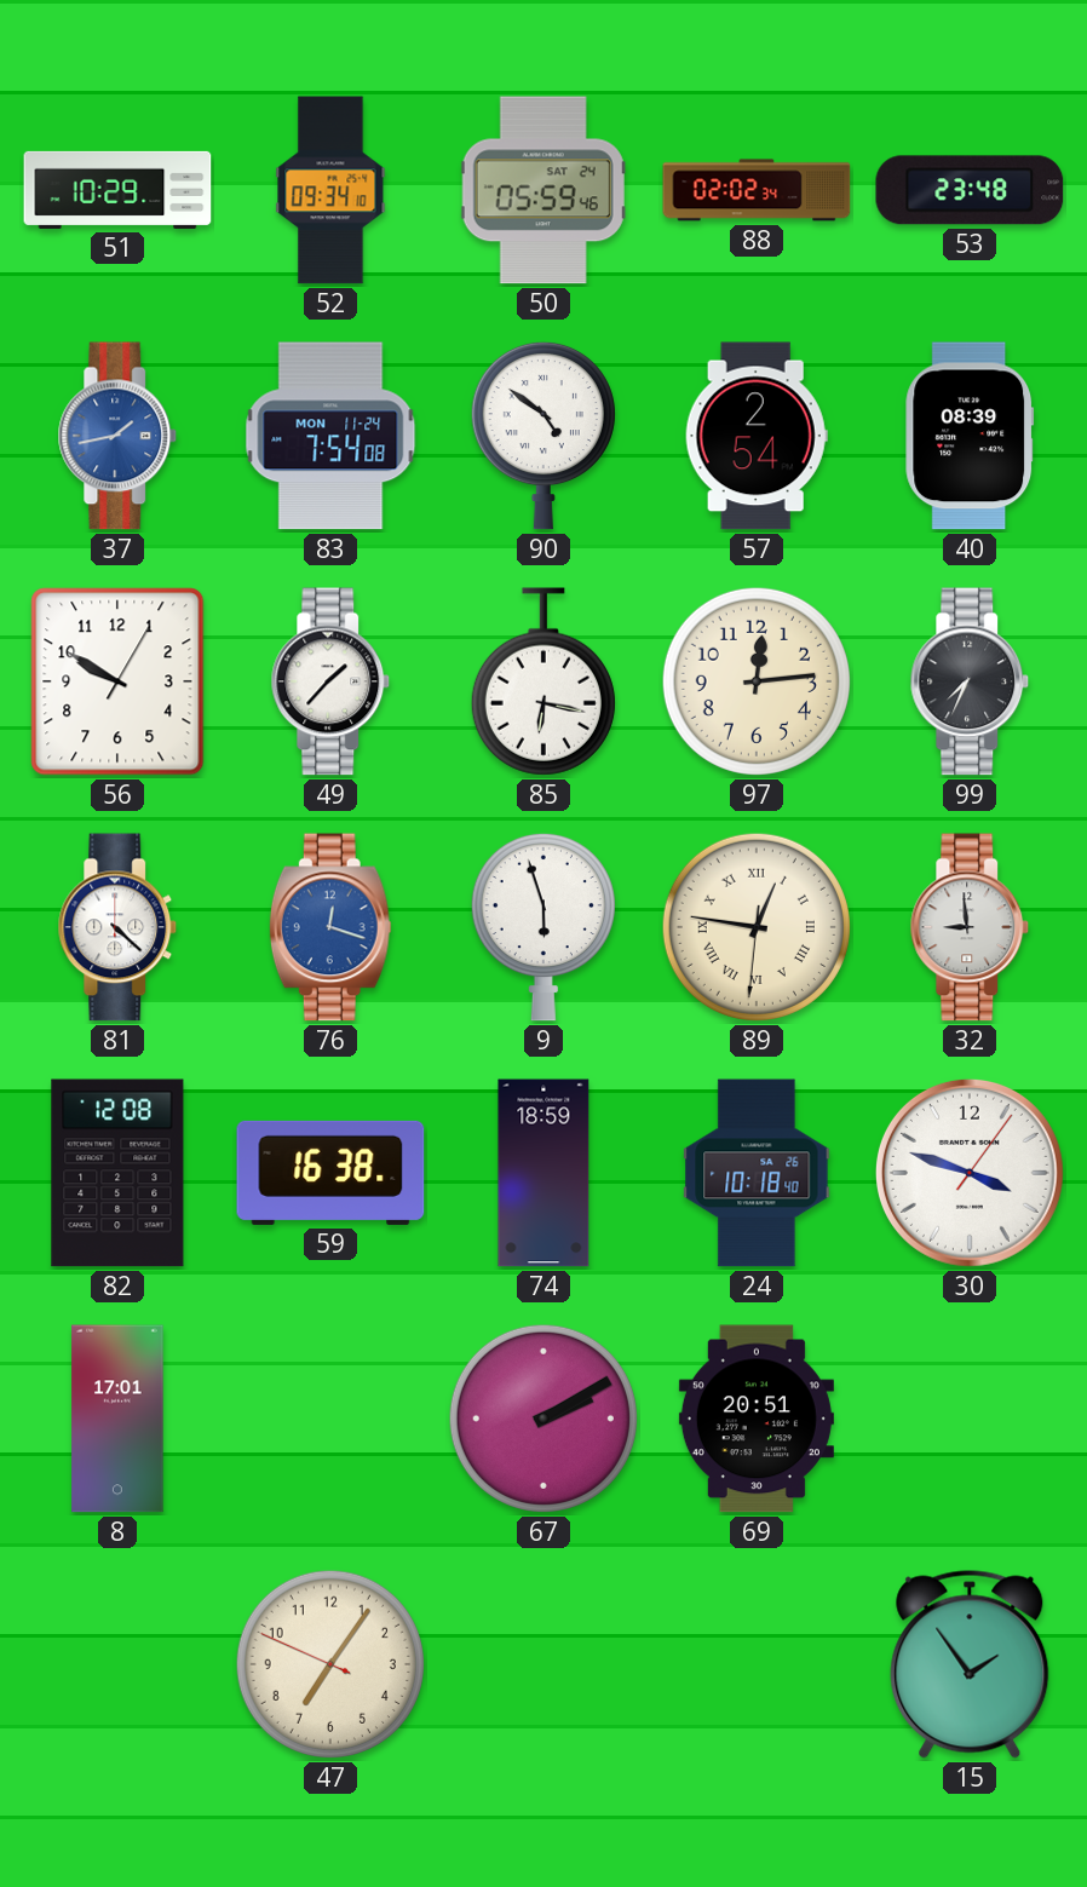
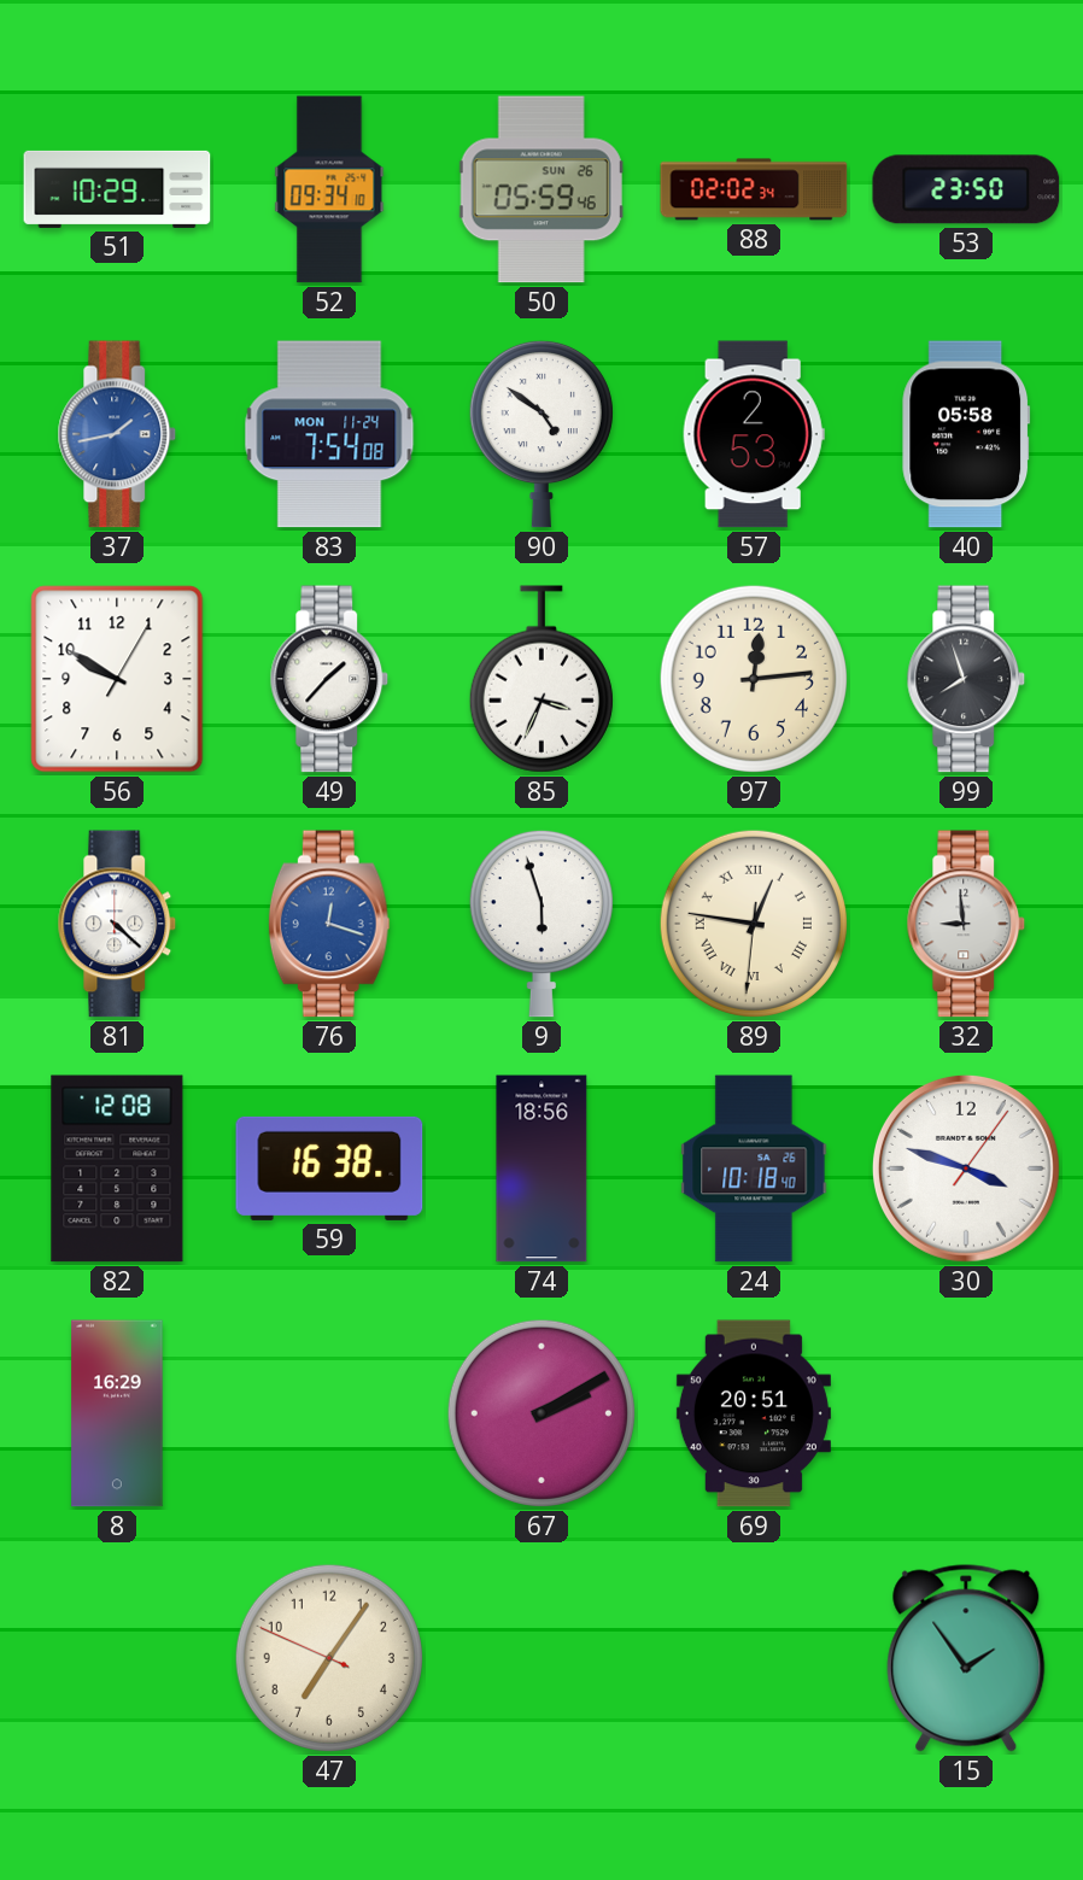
50 date: SAT 24 -> SUN 26 (541, 189)
53: 23:48 -> 23:50 (966, 189)
57: 2:54 -> 2:53 (754, 434)
40: 08:39 -> 05:58 (966, 434)
85: 6:17 -> 3:34 (541, 679)
99: 7:34 -> 7:57 (966, 679)
74: 18:59 -> 18:56 (541, 1169)
8: 17:01 -> 16:29 (117, 1413)
